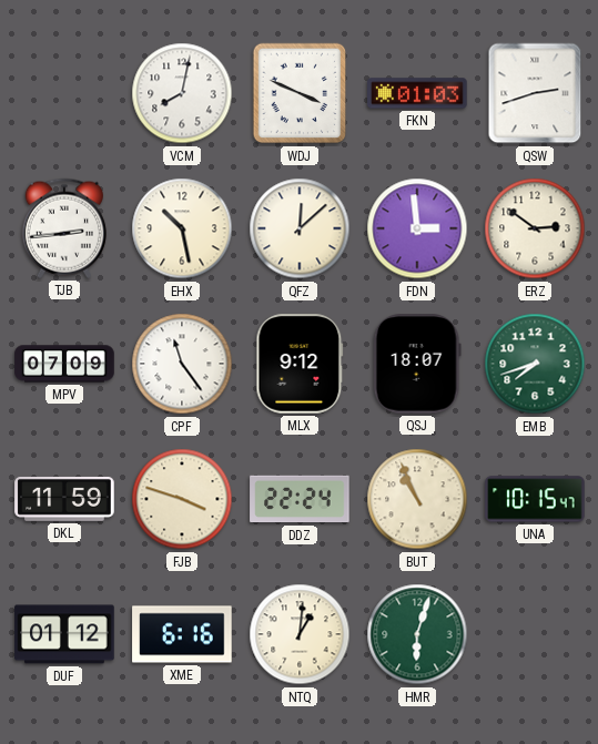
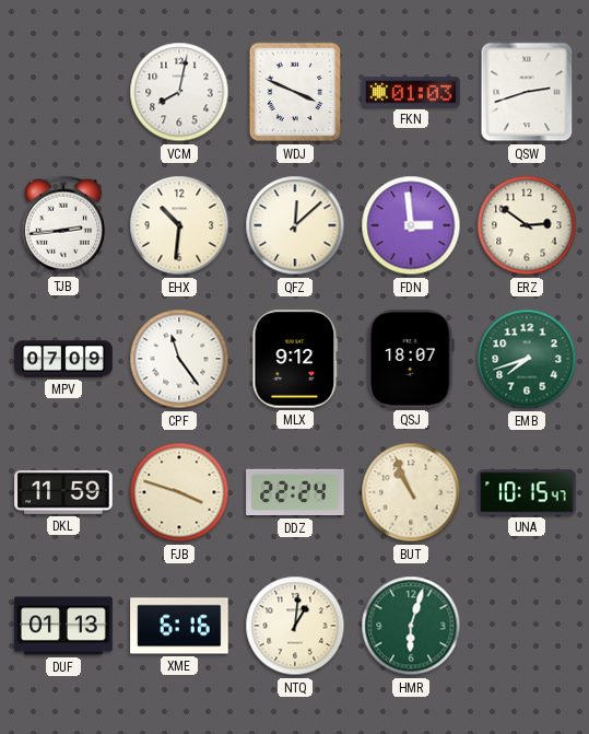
EHX: 10:28 -> 10:31 (179, 225)
DUF: 01:12 -> 01:13 (63, 626)
